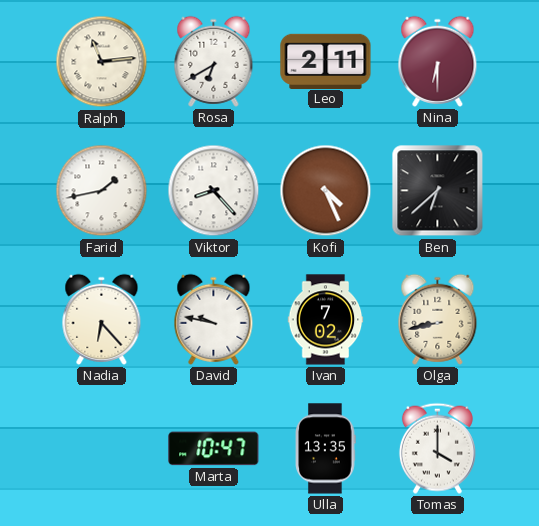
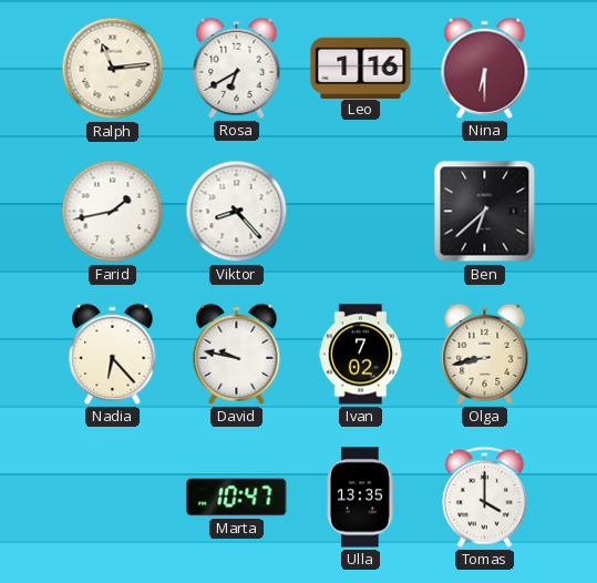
Leo: 2:11 -> 1:16 (361, 68)
Kofi: 4:26 -> none (326, 191)
